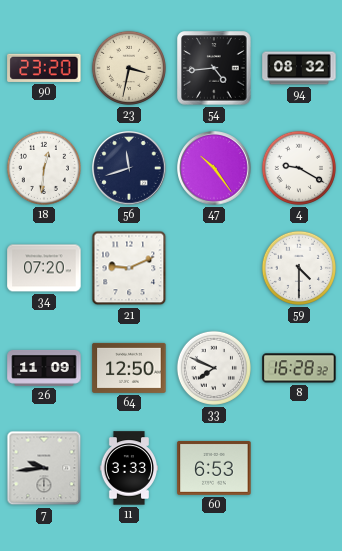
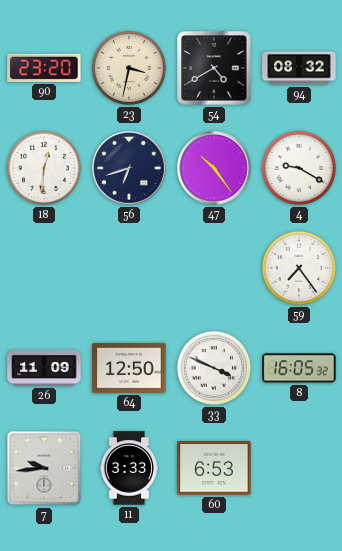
54: 4:44 -> 4:40 (214, 68)
56: 11:42 -> 6:42 (129, 168)
34: 07:20 -> none (44, 268)
21: 9:11 -> none (129, 268)
59: 4:30 -> 7:24 (299, 268)
33: 7:49 -> 3:49 (214, 368)
8: 16:28 -> 16:05 (299, 368)
